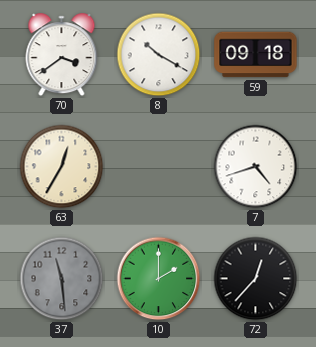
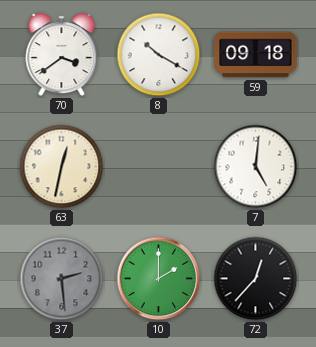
63: 12:35 -> 12:32 (62, 167)
7: 4:42 -> 5:01 (256, 167)
37: 11:29 -> 2:29 (62, 279)
